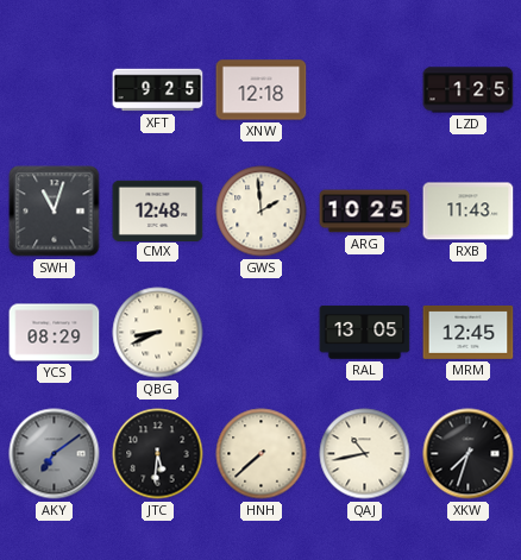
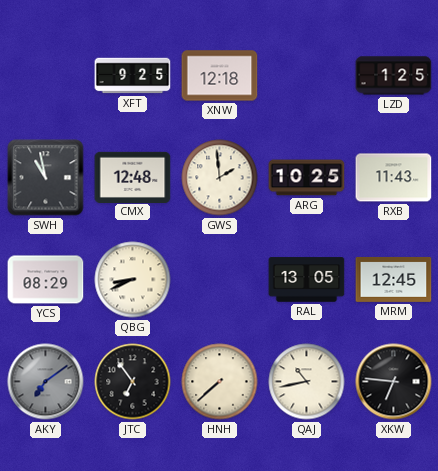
SWH: 11:03 -> 10:58 (46, 178)
JTC: 5:31 -> 6:54 (133, 382)
XKW: 7:33 -> 6:46 (394, 382)
